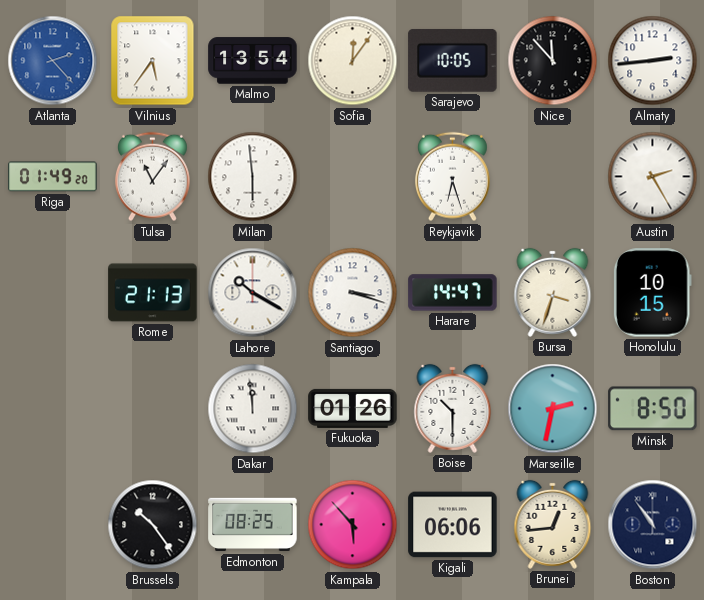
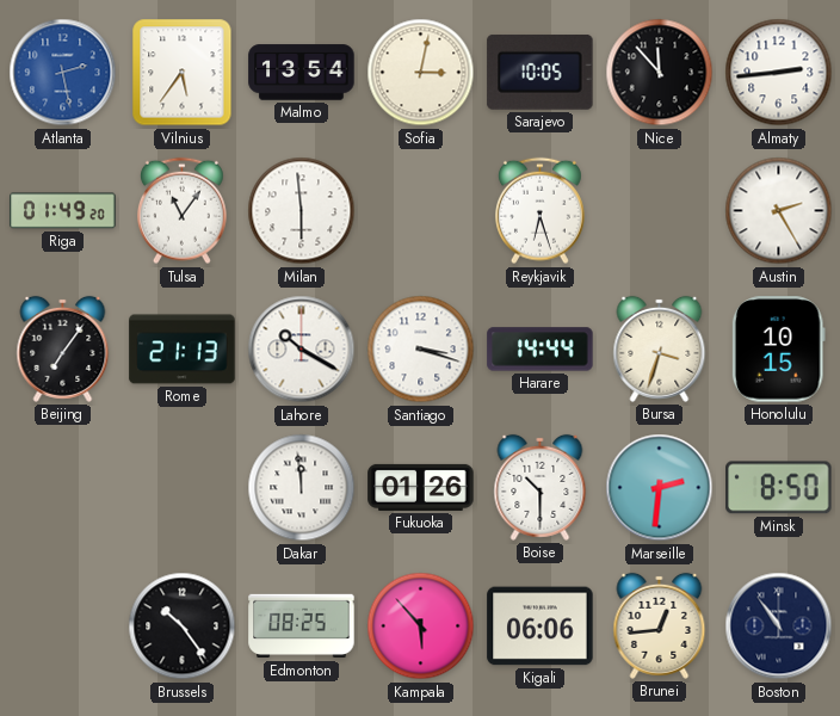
Atlanta: 2:23 -> 2:28 (63, 73)
Sofia: 12:06 -> 3:02 (421, 73)
Beijing: none -> 7:06 (63, 348)
Harare: 14:47 -> 14:44 (541, 350)
Marseille: 2:32 -> 2:31 (660, 488)
